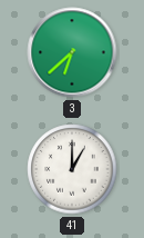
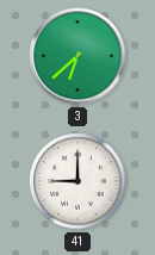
41: 1:00 -> 9:00 (77, 181)
